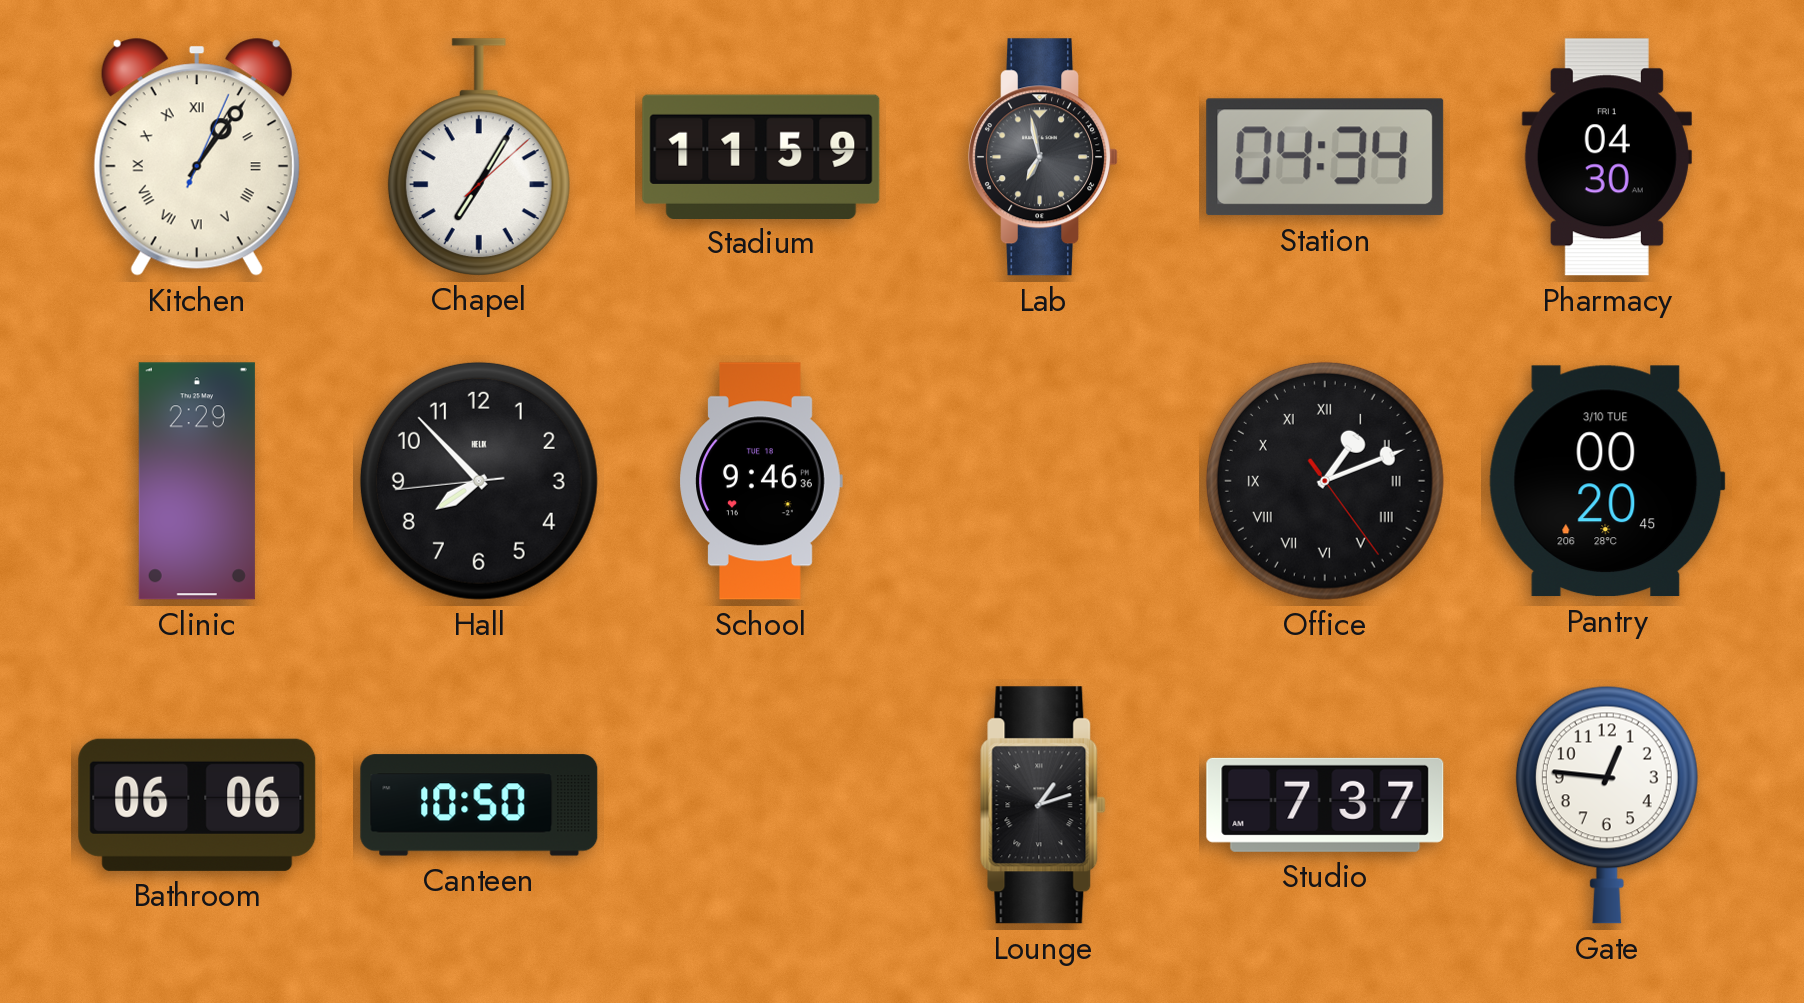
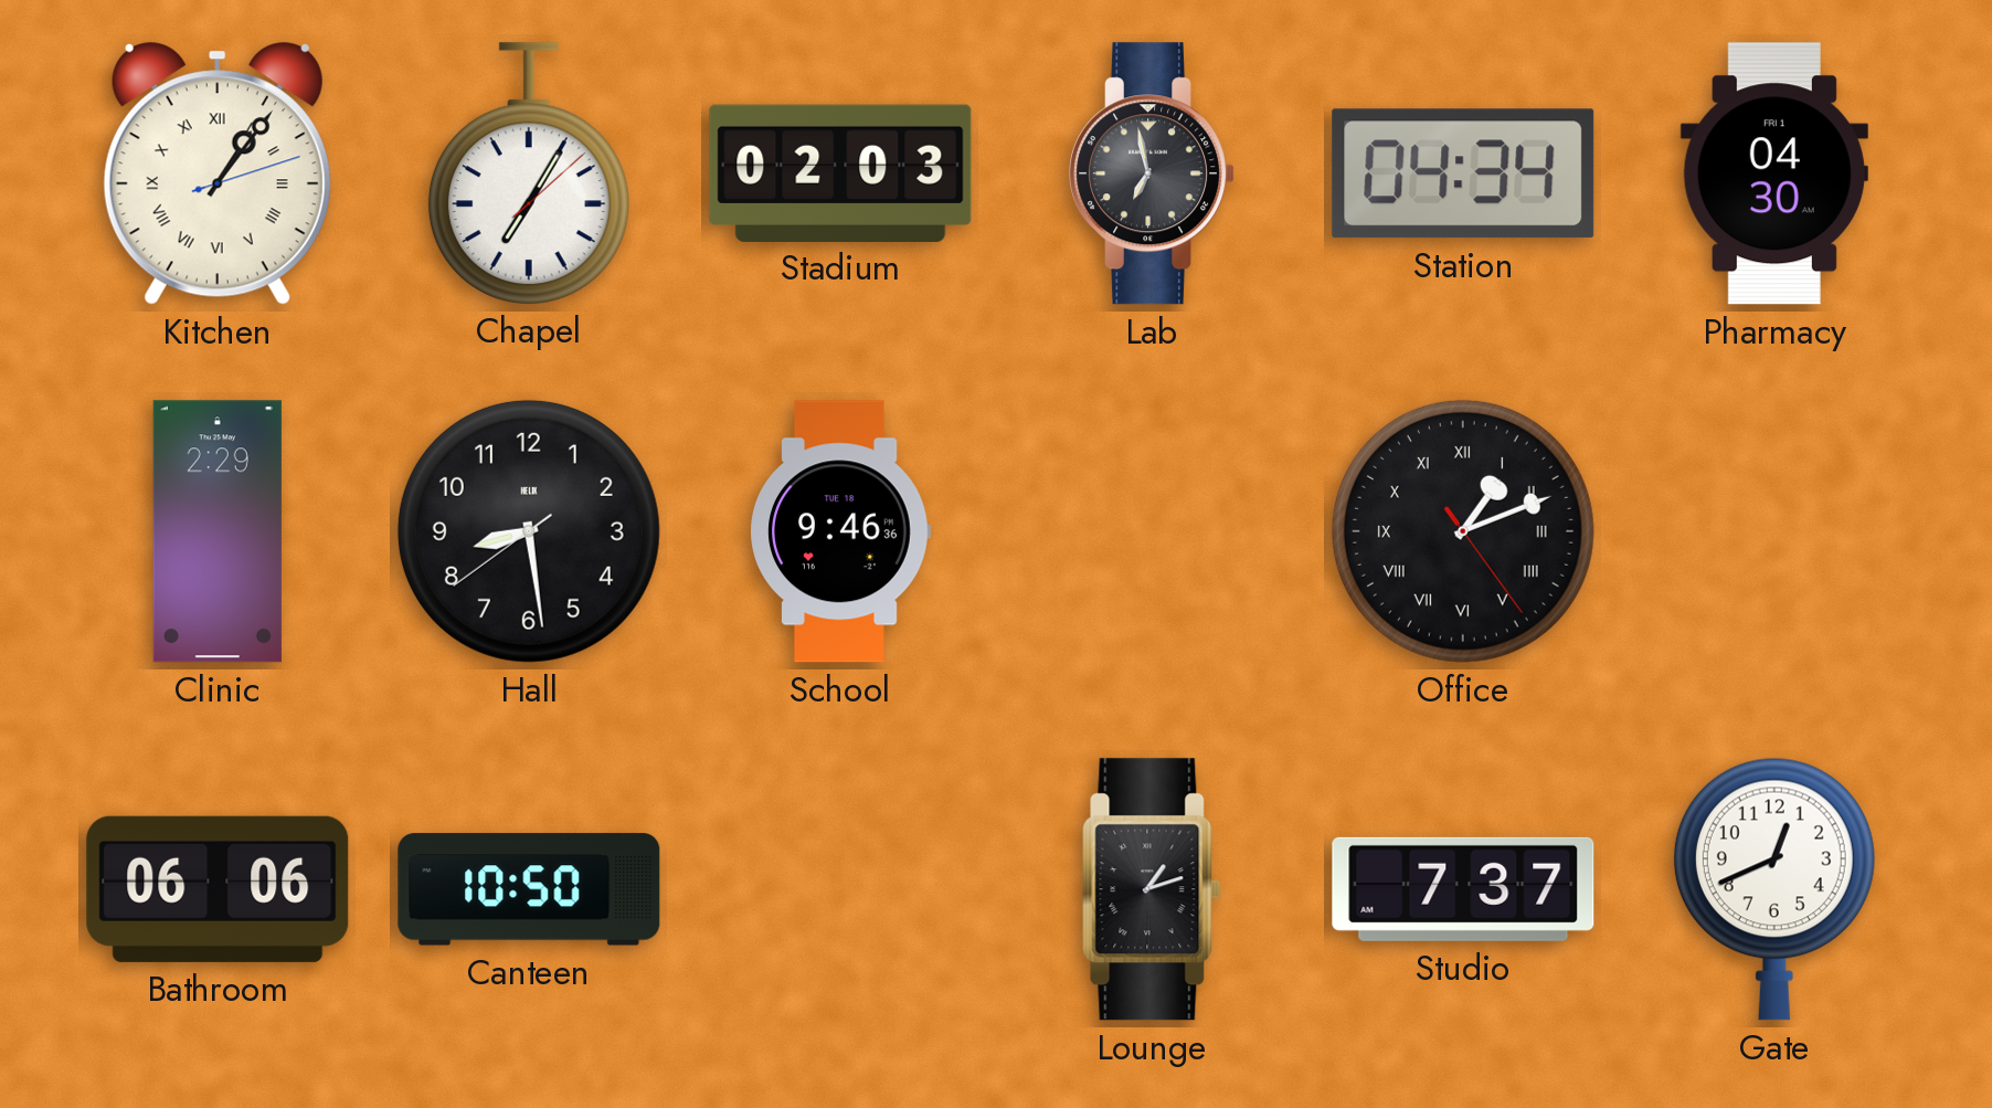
Kitchen: 1:06:04 -> 1:06:12 (218, 173)
Stadium: 11:59 -> 02:03 (840, 172)
Hall: 7:52 -> 8:28 (529, 531)
Pantry: 00:20 -> none (1607, 481)
Gate: 12:46 -> 12:41 (1774, 889)
